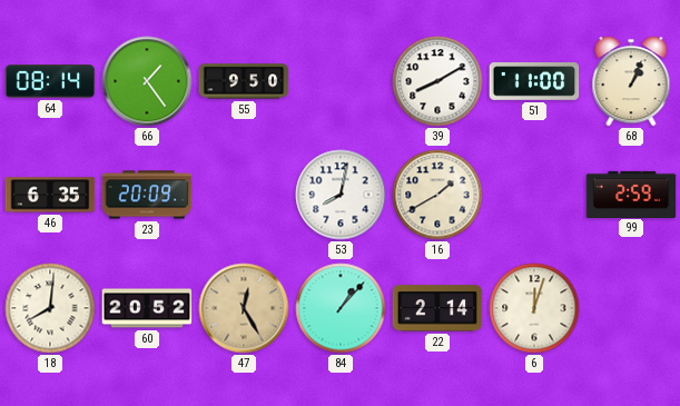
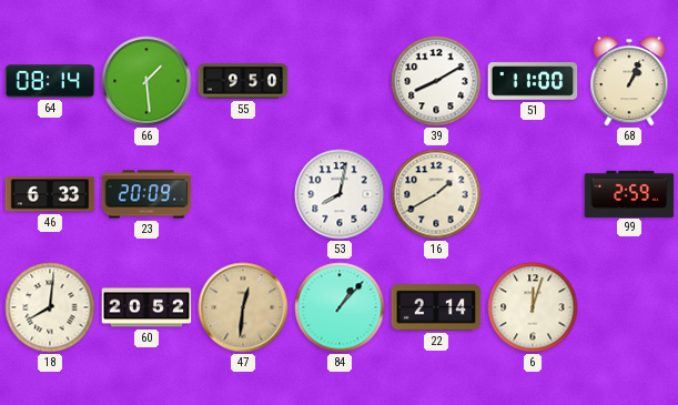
66: 1:24 -> 1:29 (146, 81)
46: 6:35 -> 6:33 (50, 194)
47: 12:25 -> 12:31 (243, 307)
